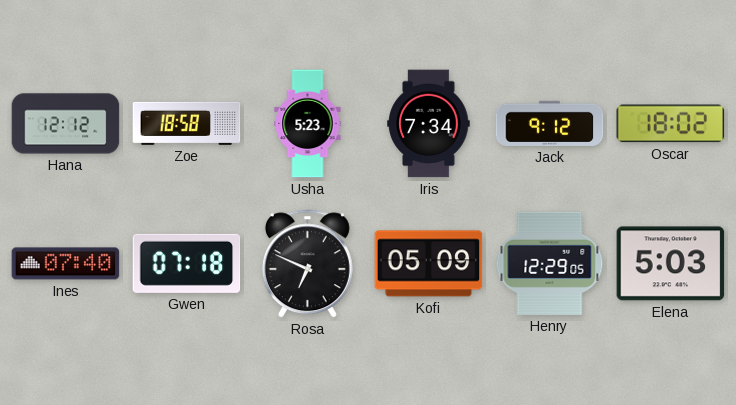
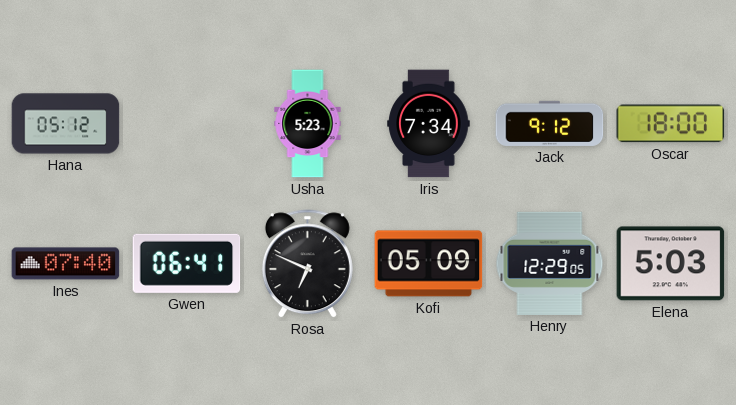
Hana: 12:12 -> 05:12 (66, 124)
Zoe: 18:58 -> none (187, 123)
Oscar: 18:02 -> 18:00 (671, 124)
Gwen: 07:18 -> 06:41 (187, 263)
